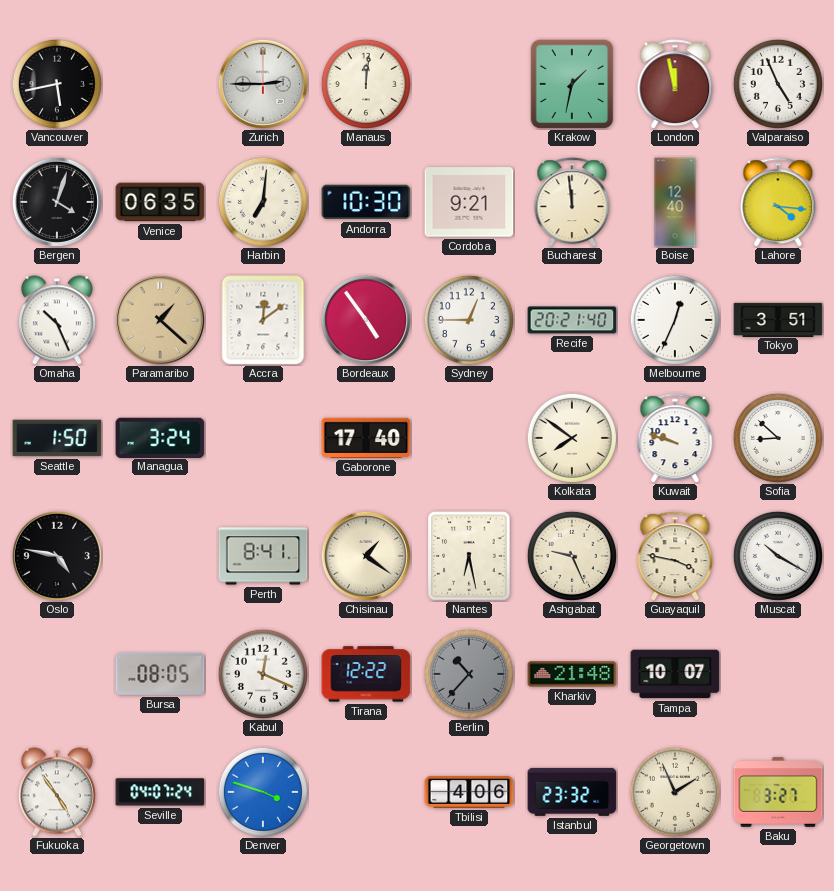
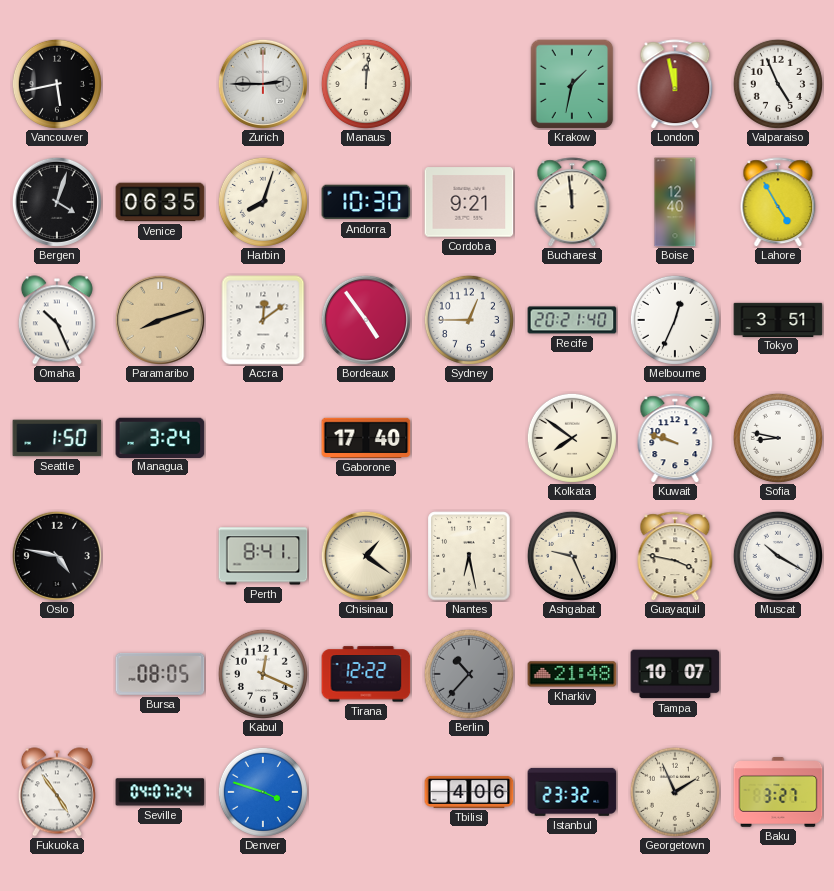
Harbin: 7:01 -> 8:03 (263, 202)
Lahore: 4:16 -> 4:55 (778, 202)
Paramaribo: 1:22 -> 8:12 (160, 320)
Sofia: 8:52 -> 8:47 (778, 438)
